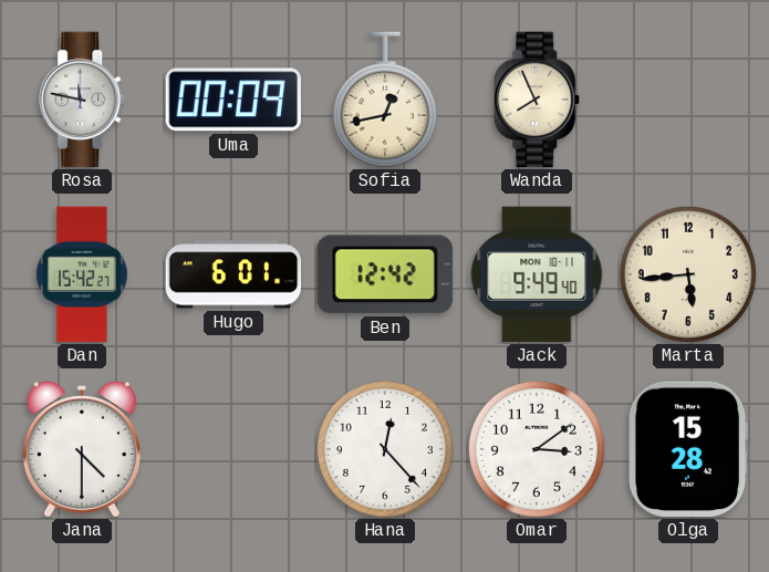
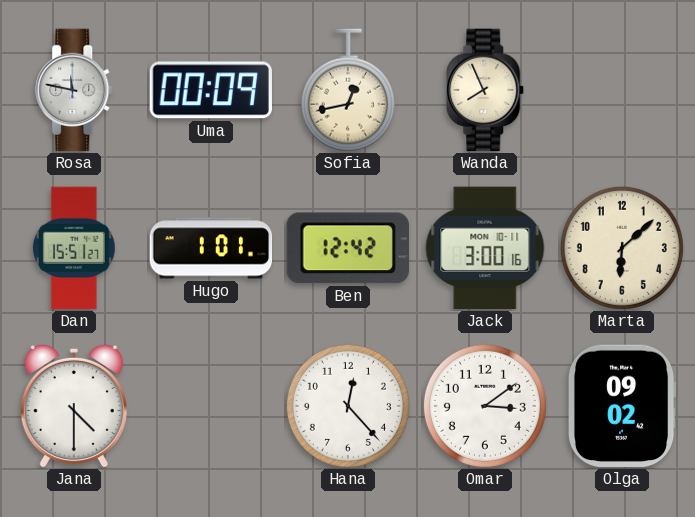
Dan: 15:42 -> 15:51 (74, 248)
Hugo: 6:01 -> 1:01 (211, 248)
Jack: 9:49 -> 3:00 (485, 248)
Marta: 5:44 -> 6:08 (622, 248)
Olga: 15:28 -> 09:02 (622, 406)
